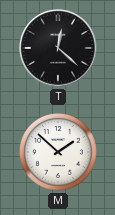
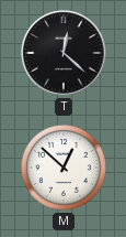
M: 1:52 -> 12:52 (65, 169)
